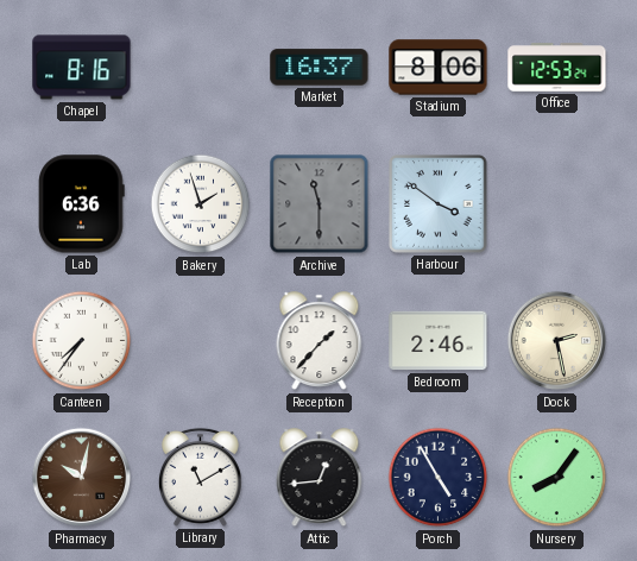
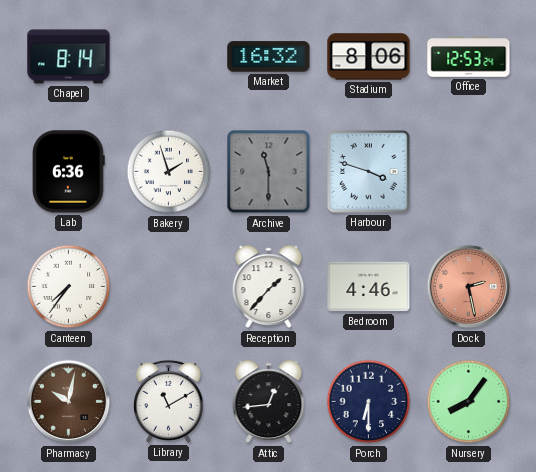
Chapel: 8:16 -> 8:14 (69, 57)
Market: 16:37 -> 16:32 (269, 57)
Harbour: 3:51 -> 3:48 (369, 172)
Bedroom: 2:46 -> 4:46 (369, 287)
Dock dial: cream -> salmon (469, 287)
Porch: 4:55 -> 6:30 (369, 402)
